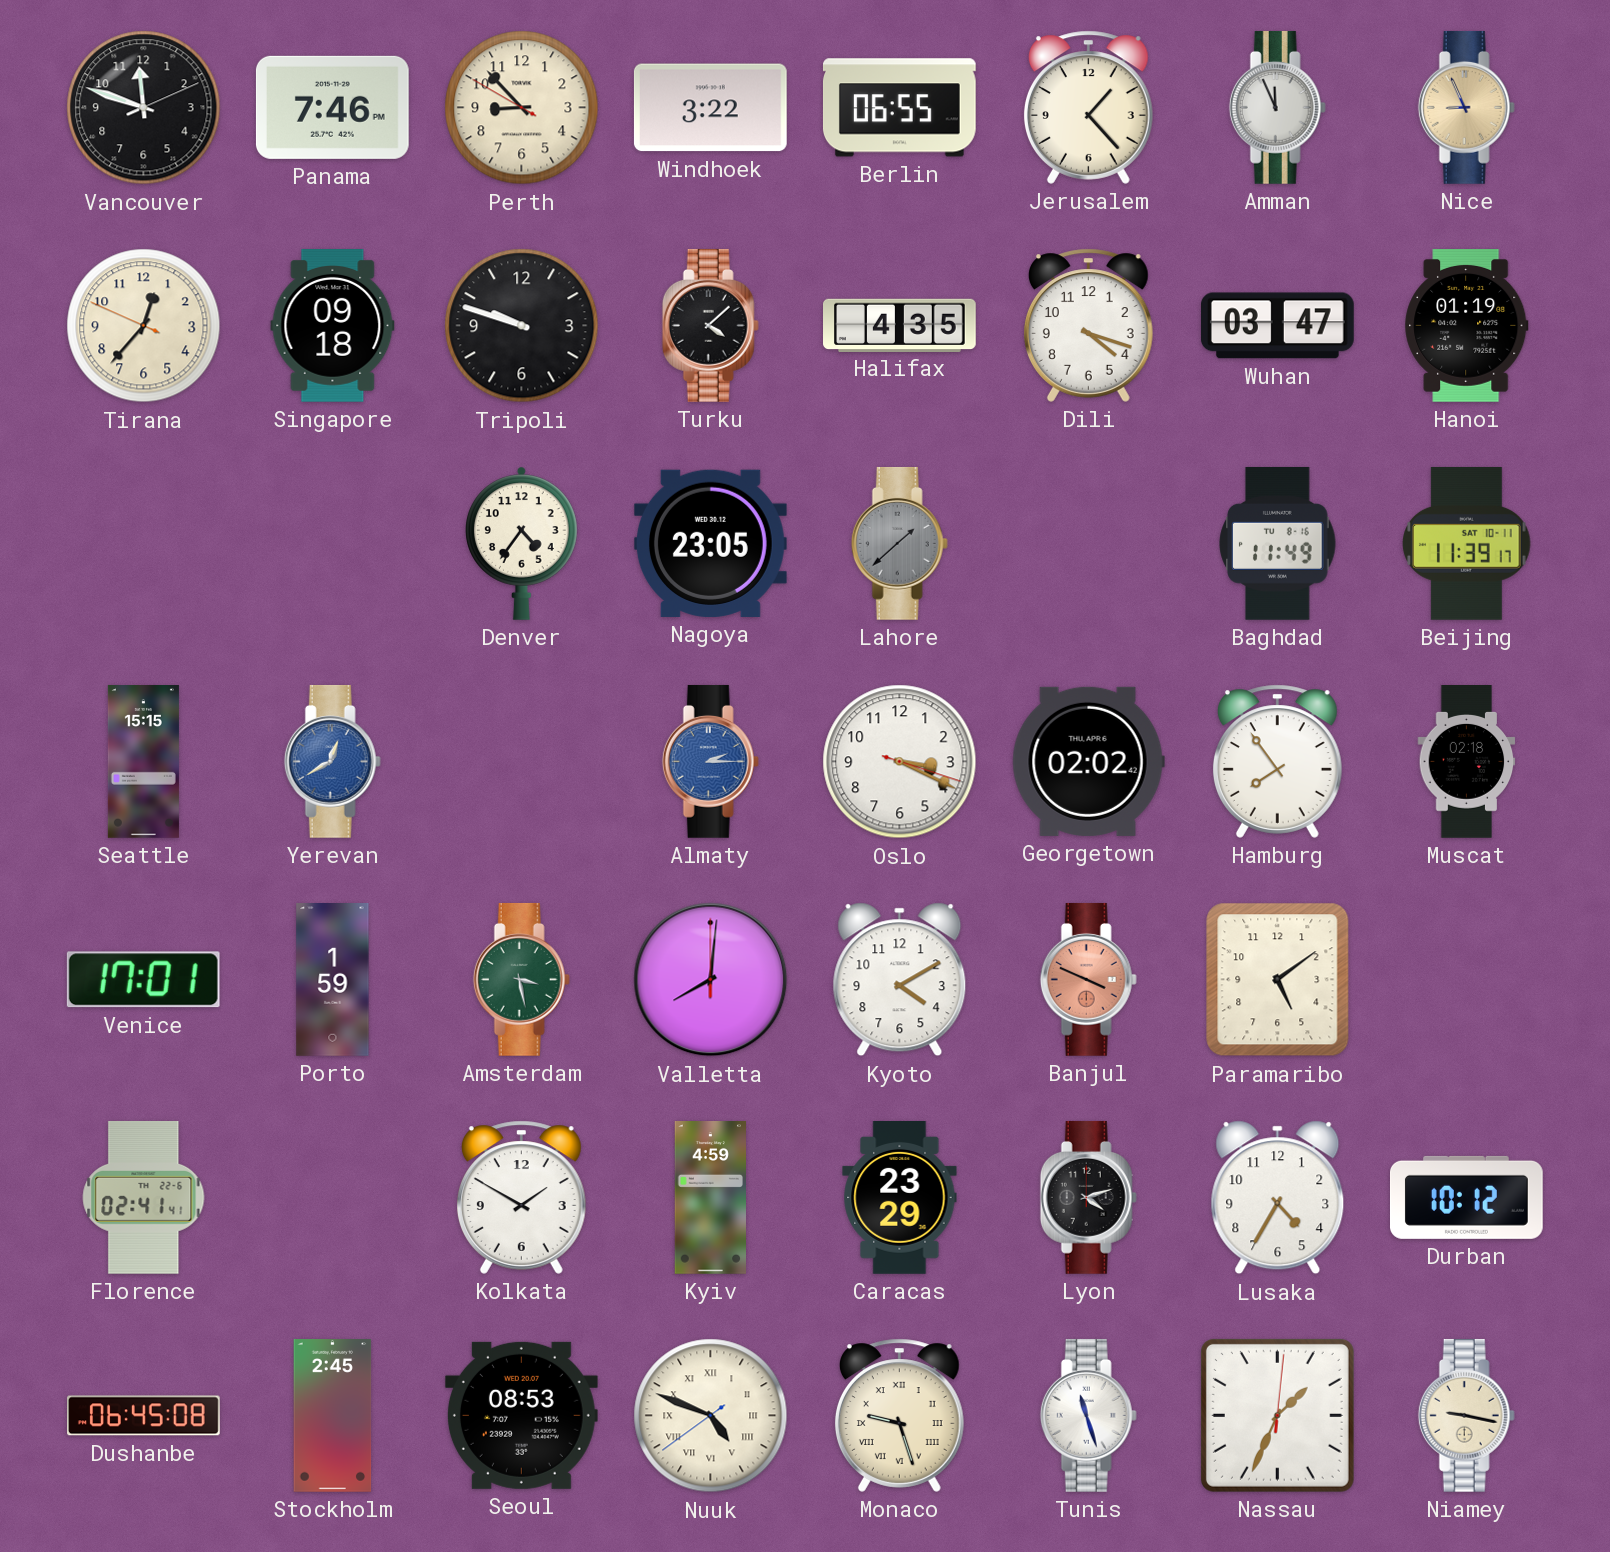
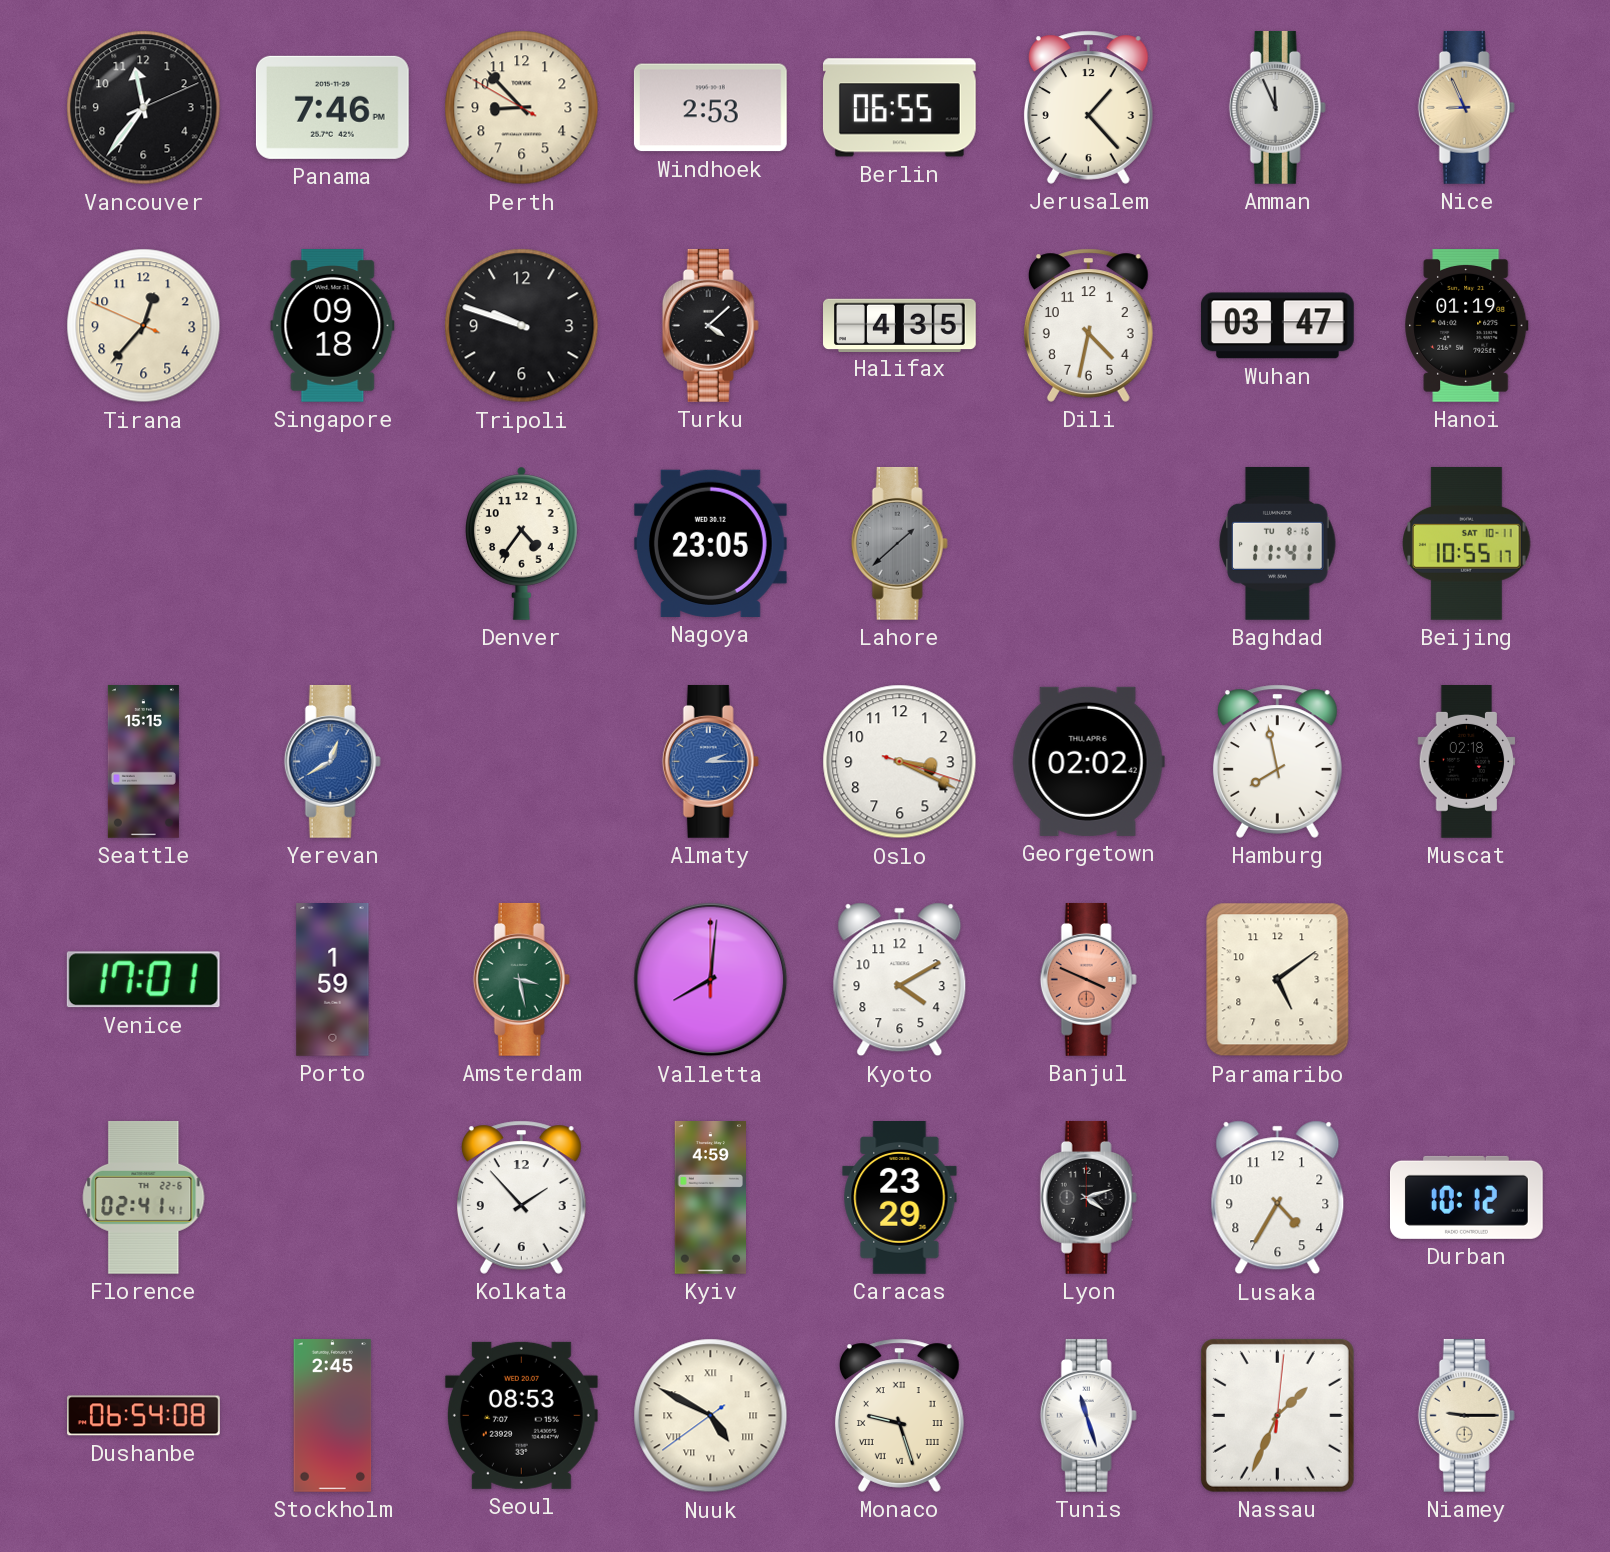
Vancouver: 11:48 -> 11:36 (144, 108)
Windhoek: 3:22 -> 2:53 (710, 108)
Dili: 4:18 -> 4:32 (1088, 325)
Baghdad: 11:49 -> 11:41 (1278, 543)
Beijing: 11:39 -> 10:55 (1467, 543)
Hamburg: 7:54 -> 7:58 (1277, 761)
Kolkata: 1:50 -> 1:53 (521, 1197)
Dushanbe: 06:45 -> 06:54 (144, 1416)
Nuuk: 4:48 -> 4:49 (711, 1416)
Niamey: 9:17 -> 9:15 (1466, 1415)
